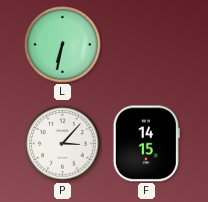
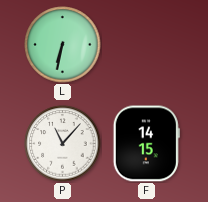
P: 3:07 -> 11:07 (63, 144)
